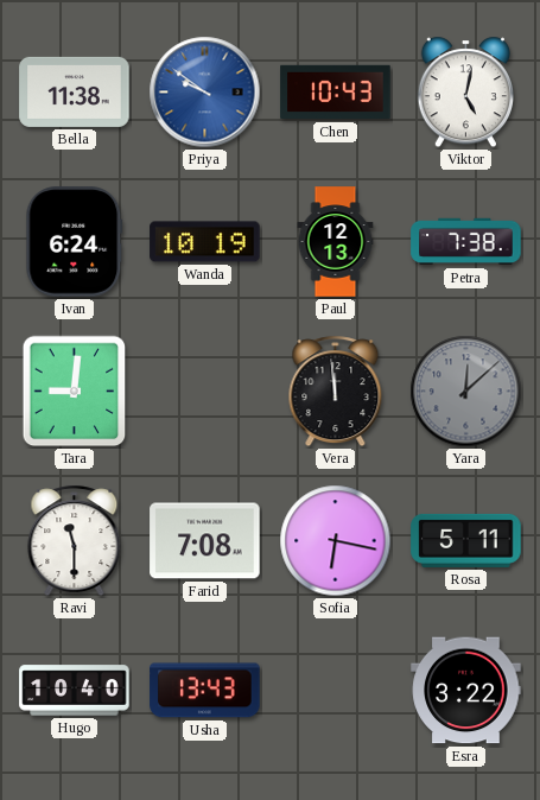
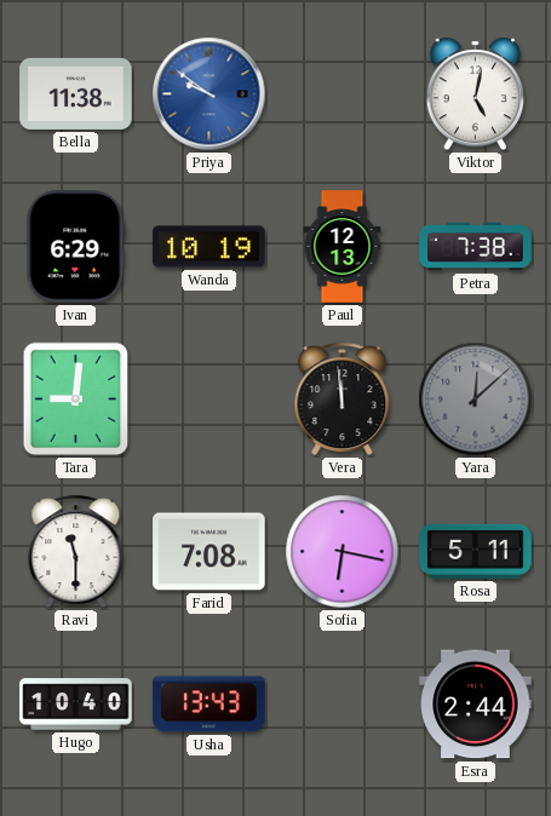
Chen: 10:43 -> none (336, 93)
Ivan: 6:24 -> 6:29 (76, 247)
Esra: 3:22 -> 2:44 (476, 705)
